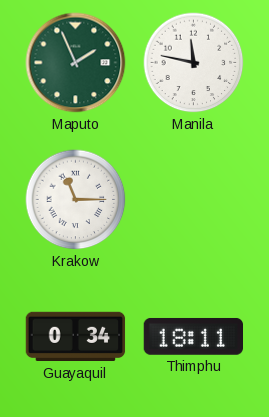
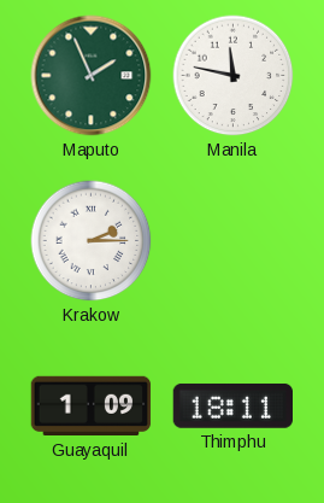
Krakow: 11:15 -> 2:15 (92, 241)
Guayaquil: 0:34 -> 1:09 (92, 407)
